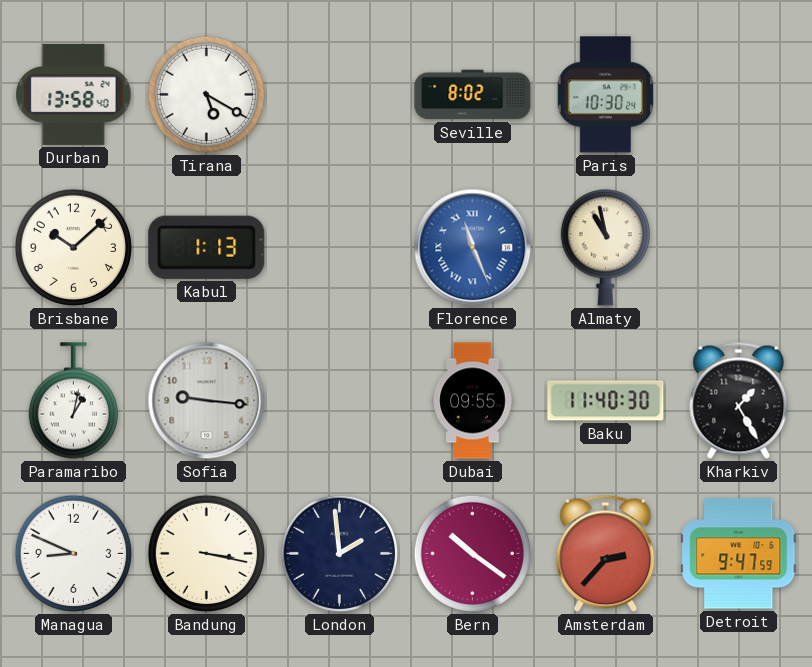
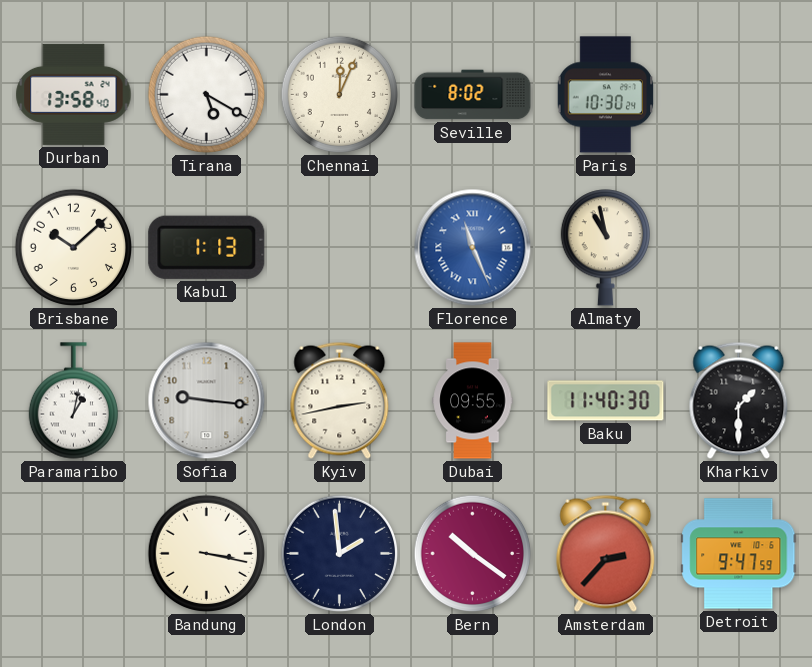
Chennai: none -> 12:04 (340, 95)
Kyiv: none -> 2:43 (340, 400)
Kharkiv: 1:25 -> 1:30 (739, 400)
Managua: 8:49 -> none (74, 554)
